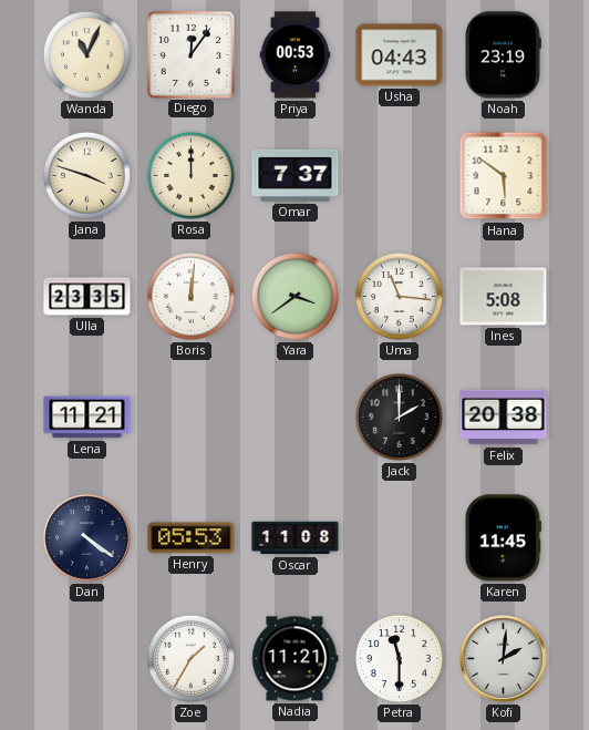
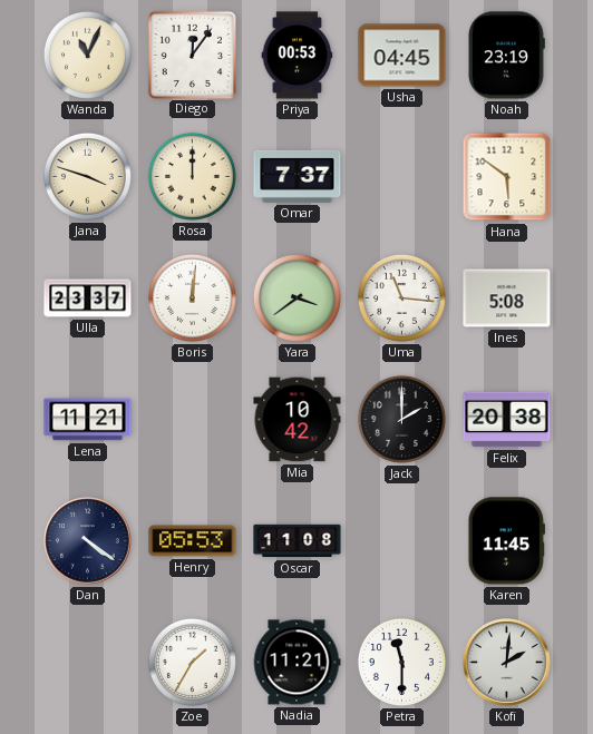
Usha: 04:43 -> 04:45 (402, 56)
Ulla: 23:35 -> 23:37 (88, 299)
Mia: none -> 10:42 (298, 420)
